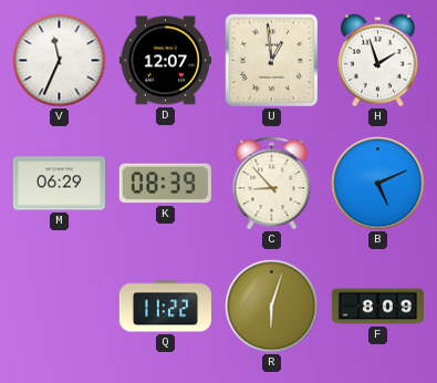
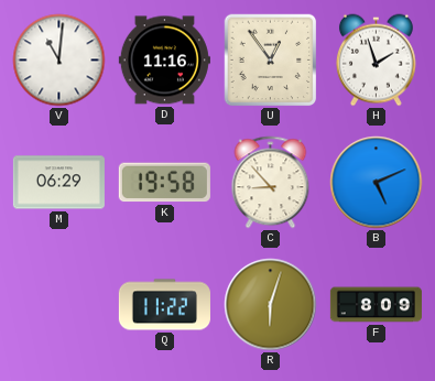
V: 11:34 -> 11:01 (59, 61)
D: 12:07 -> 11:16 (164, 61)
U: 12:59 -> 12:54 (271, 61)
K: 08:39 -> 19:58 (164, 183)
